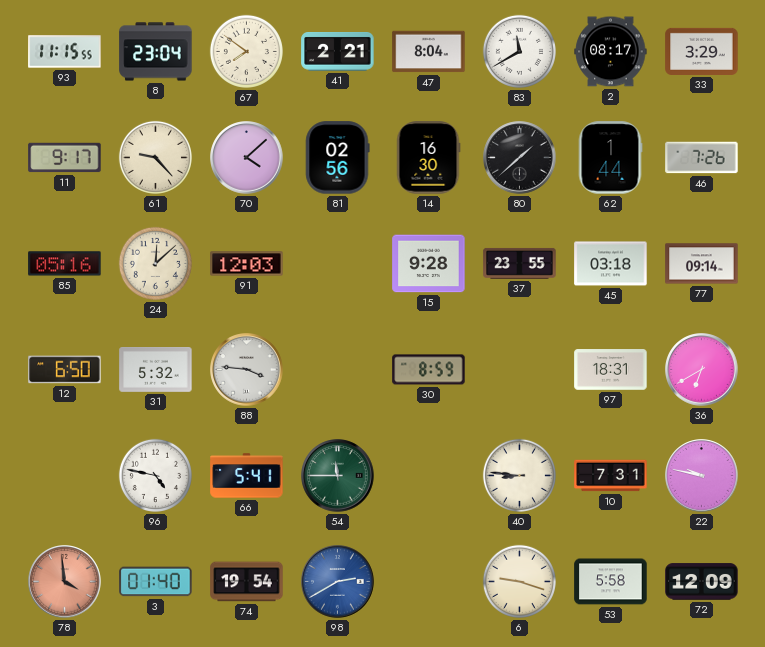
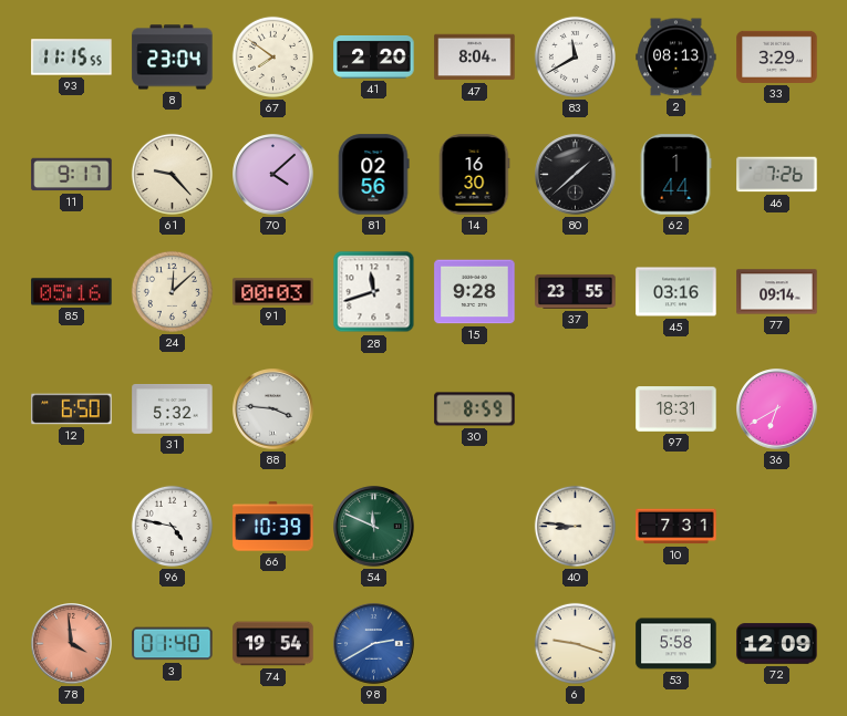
41: 2:21 -> 2:20 (374, 58)
2: 08:17 -> 08:13 (676, 58)
91: 12:03 -> 00:03 (273, 292)
28: none -> 11:42 (374, 292)
45: 03:18 -> 03:16 (676, 292)
66: 5:41 -> 10:39 (273, 527)
54: 11:45 -> 11:49 (374, 527)
22: 9:47 -> none (702, 476)
